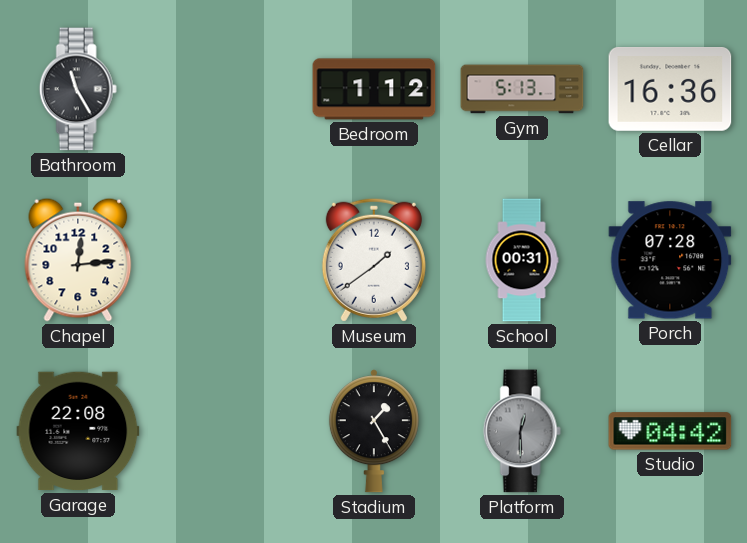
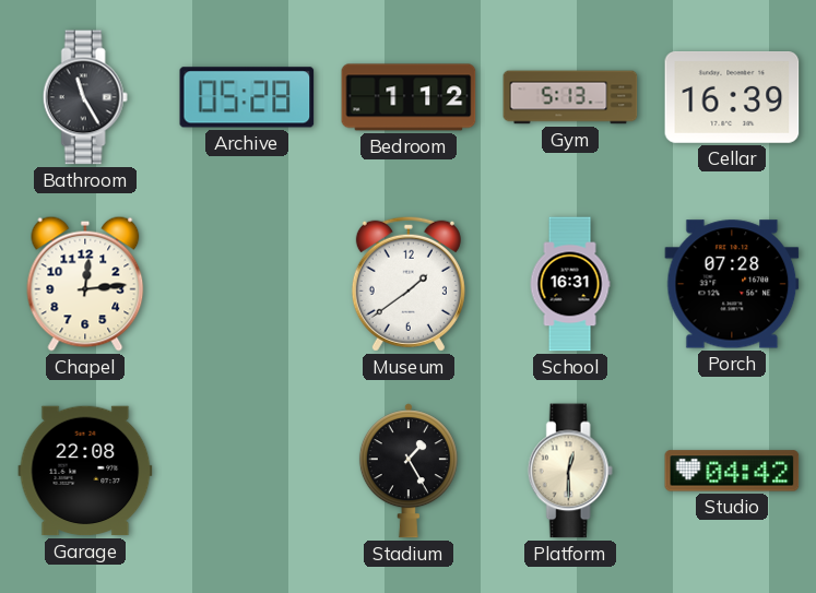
Archive: none -> 05:28 (247, 97)
Cellar: 16:36 -> 16:39 (732, 98)
School: 00:31 -> 16:31 (570, 284)
Platform dial: grey -> cream (570, 471)
